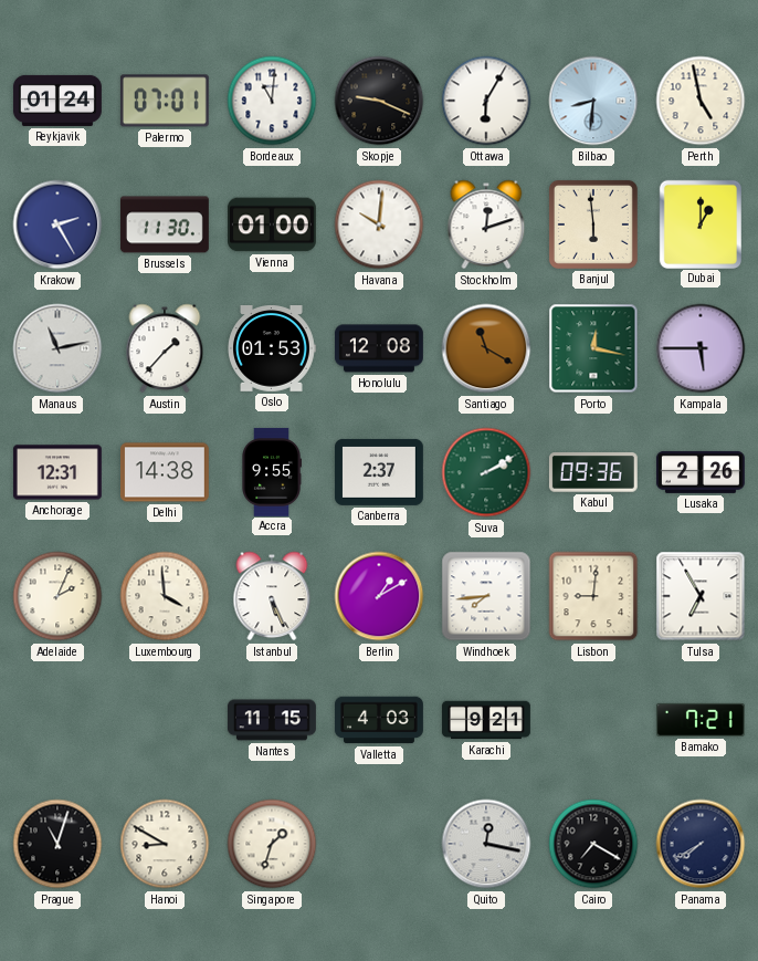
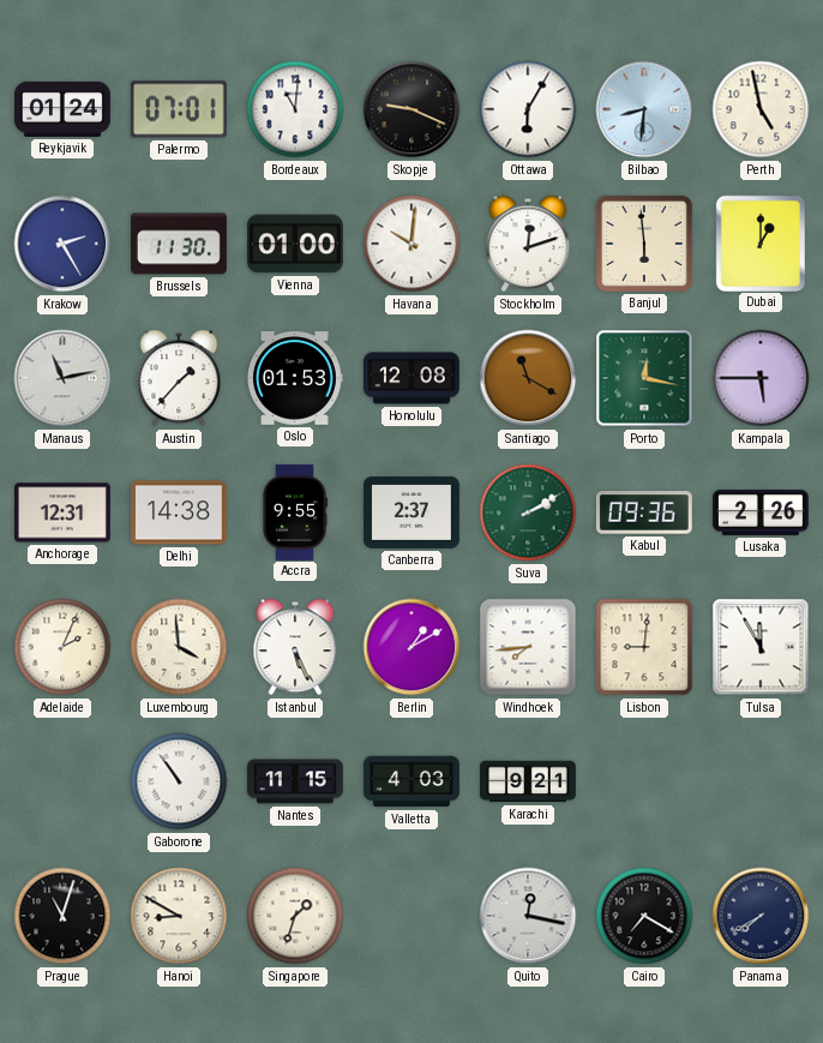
Tulsa: 6:55 -> 11:55 (761, 647)
Gaborone: none -> 10:54 (179, 781)
Bamako: 7:21 -> none (701, 720)
